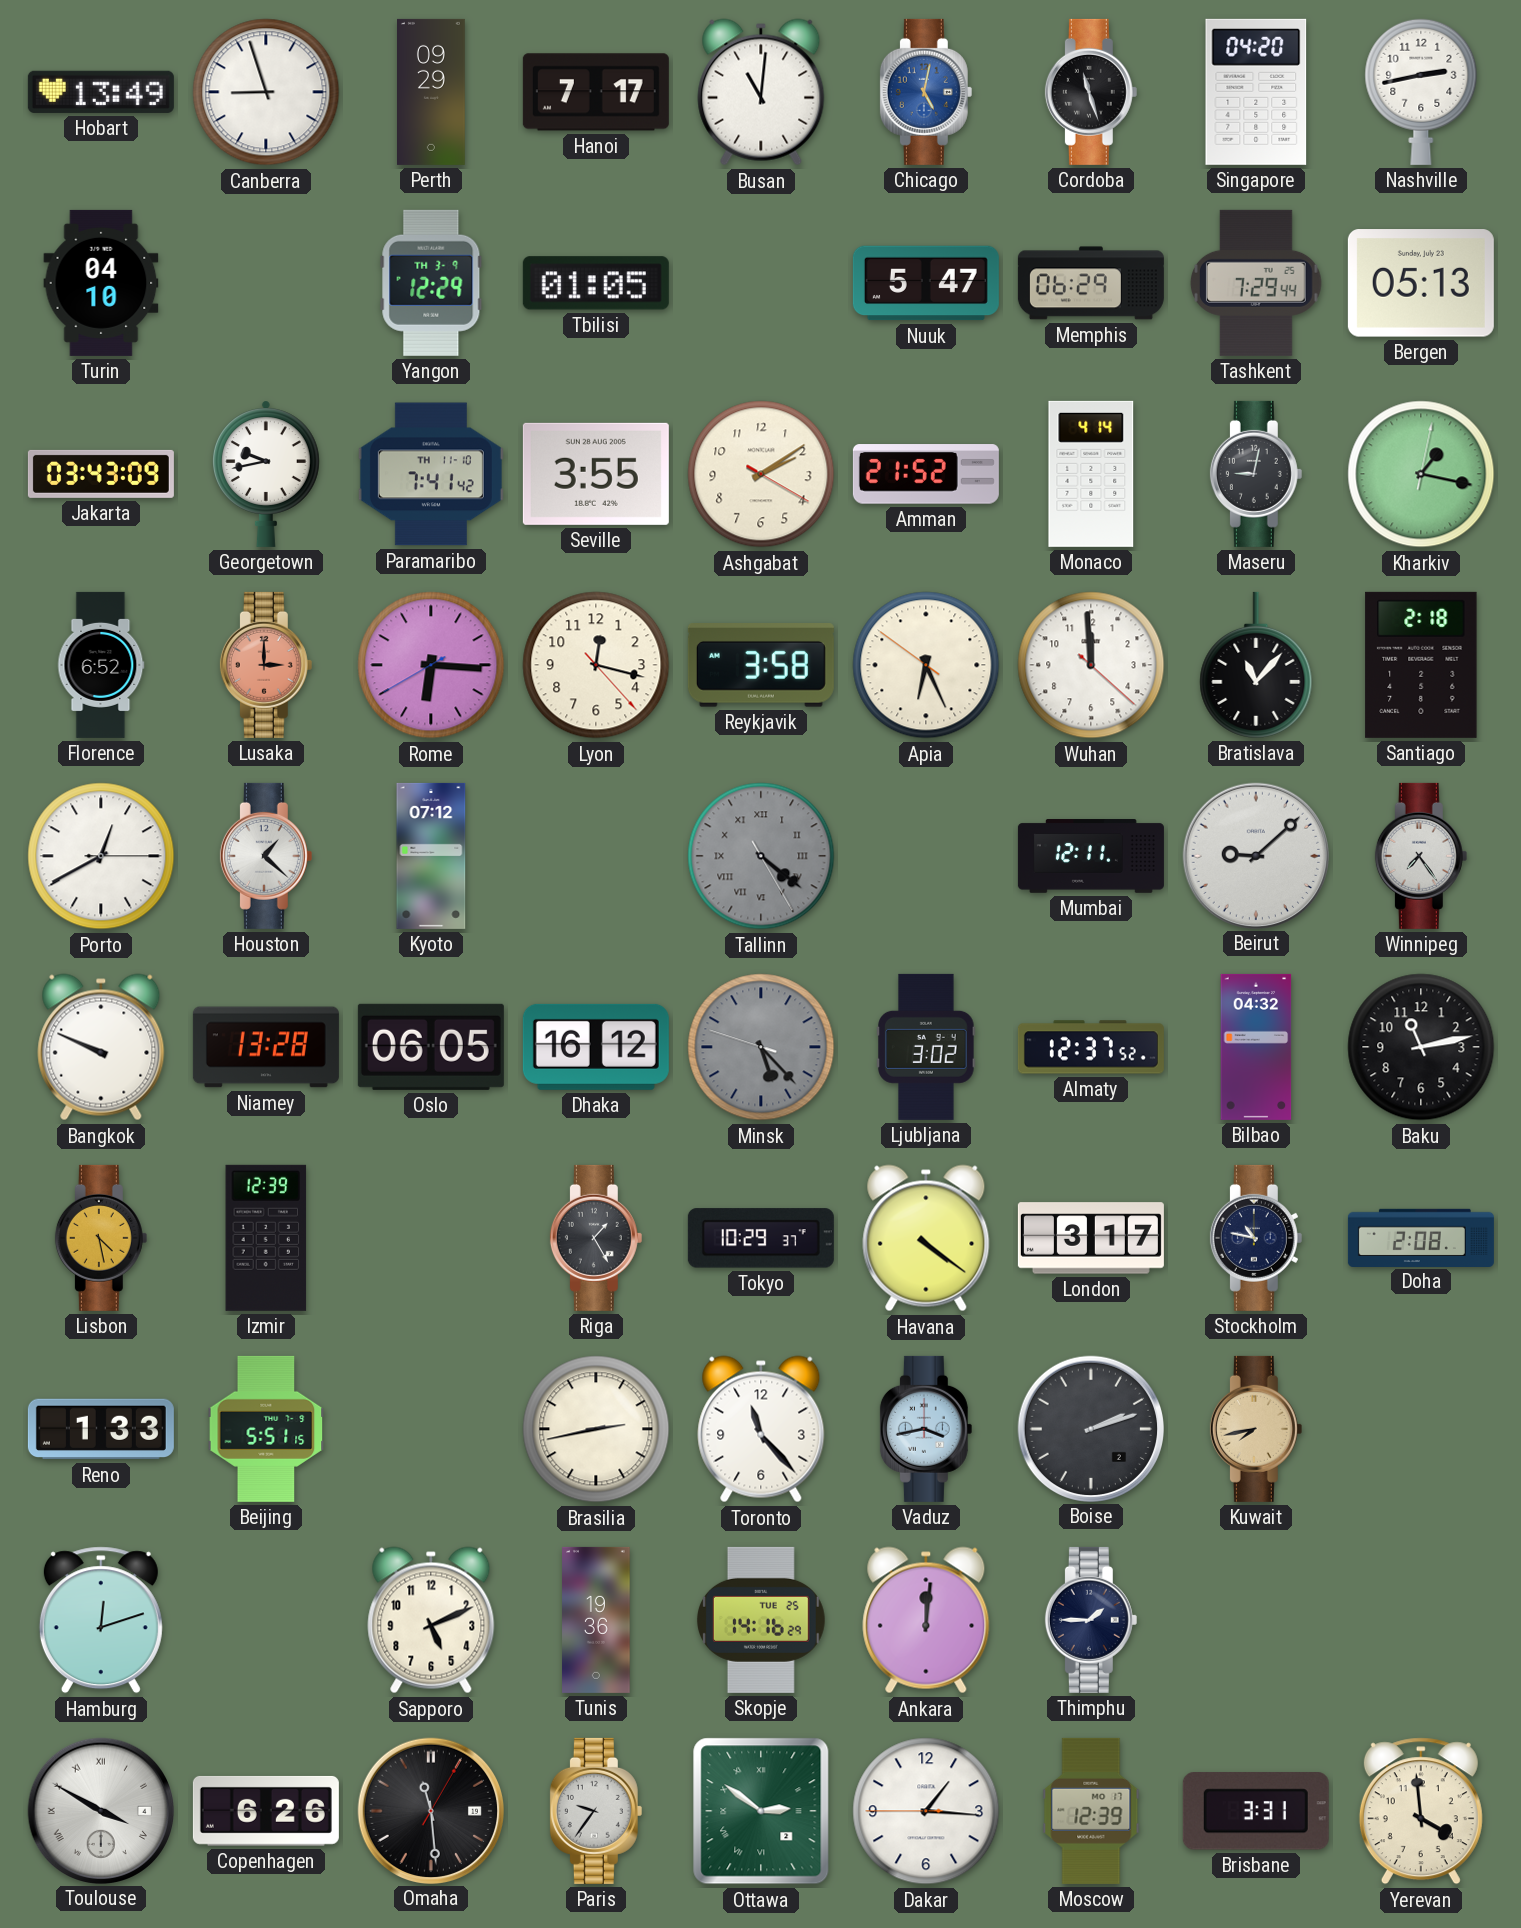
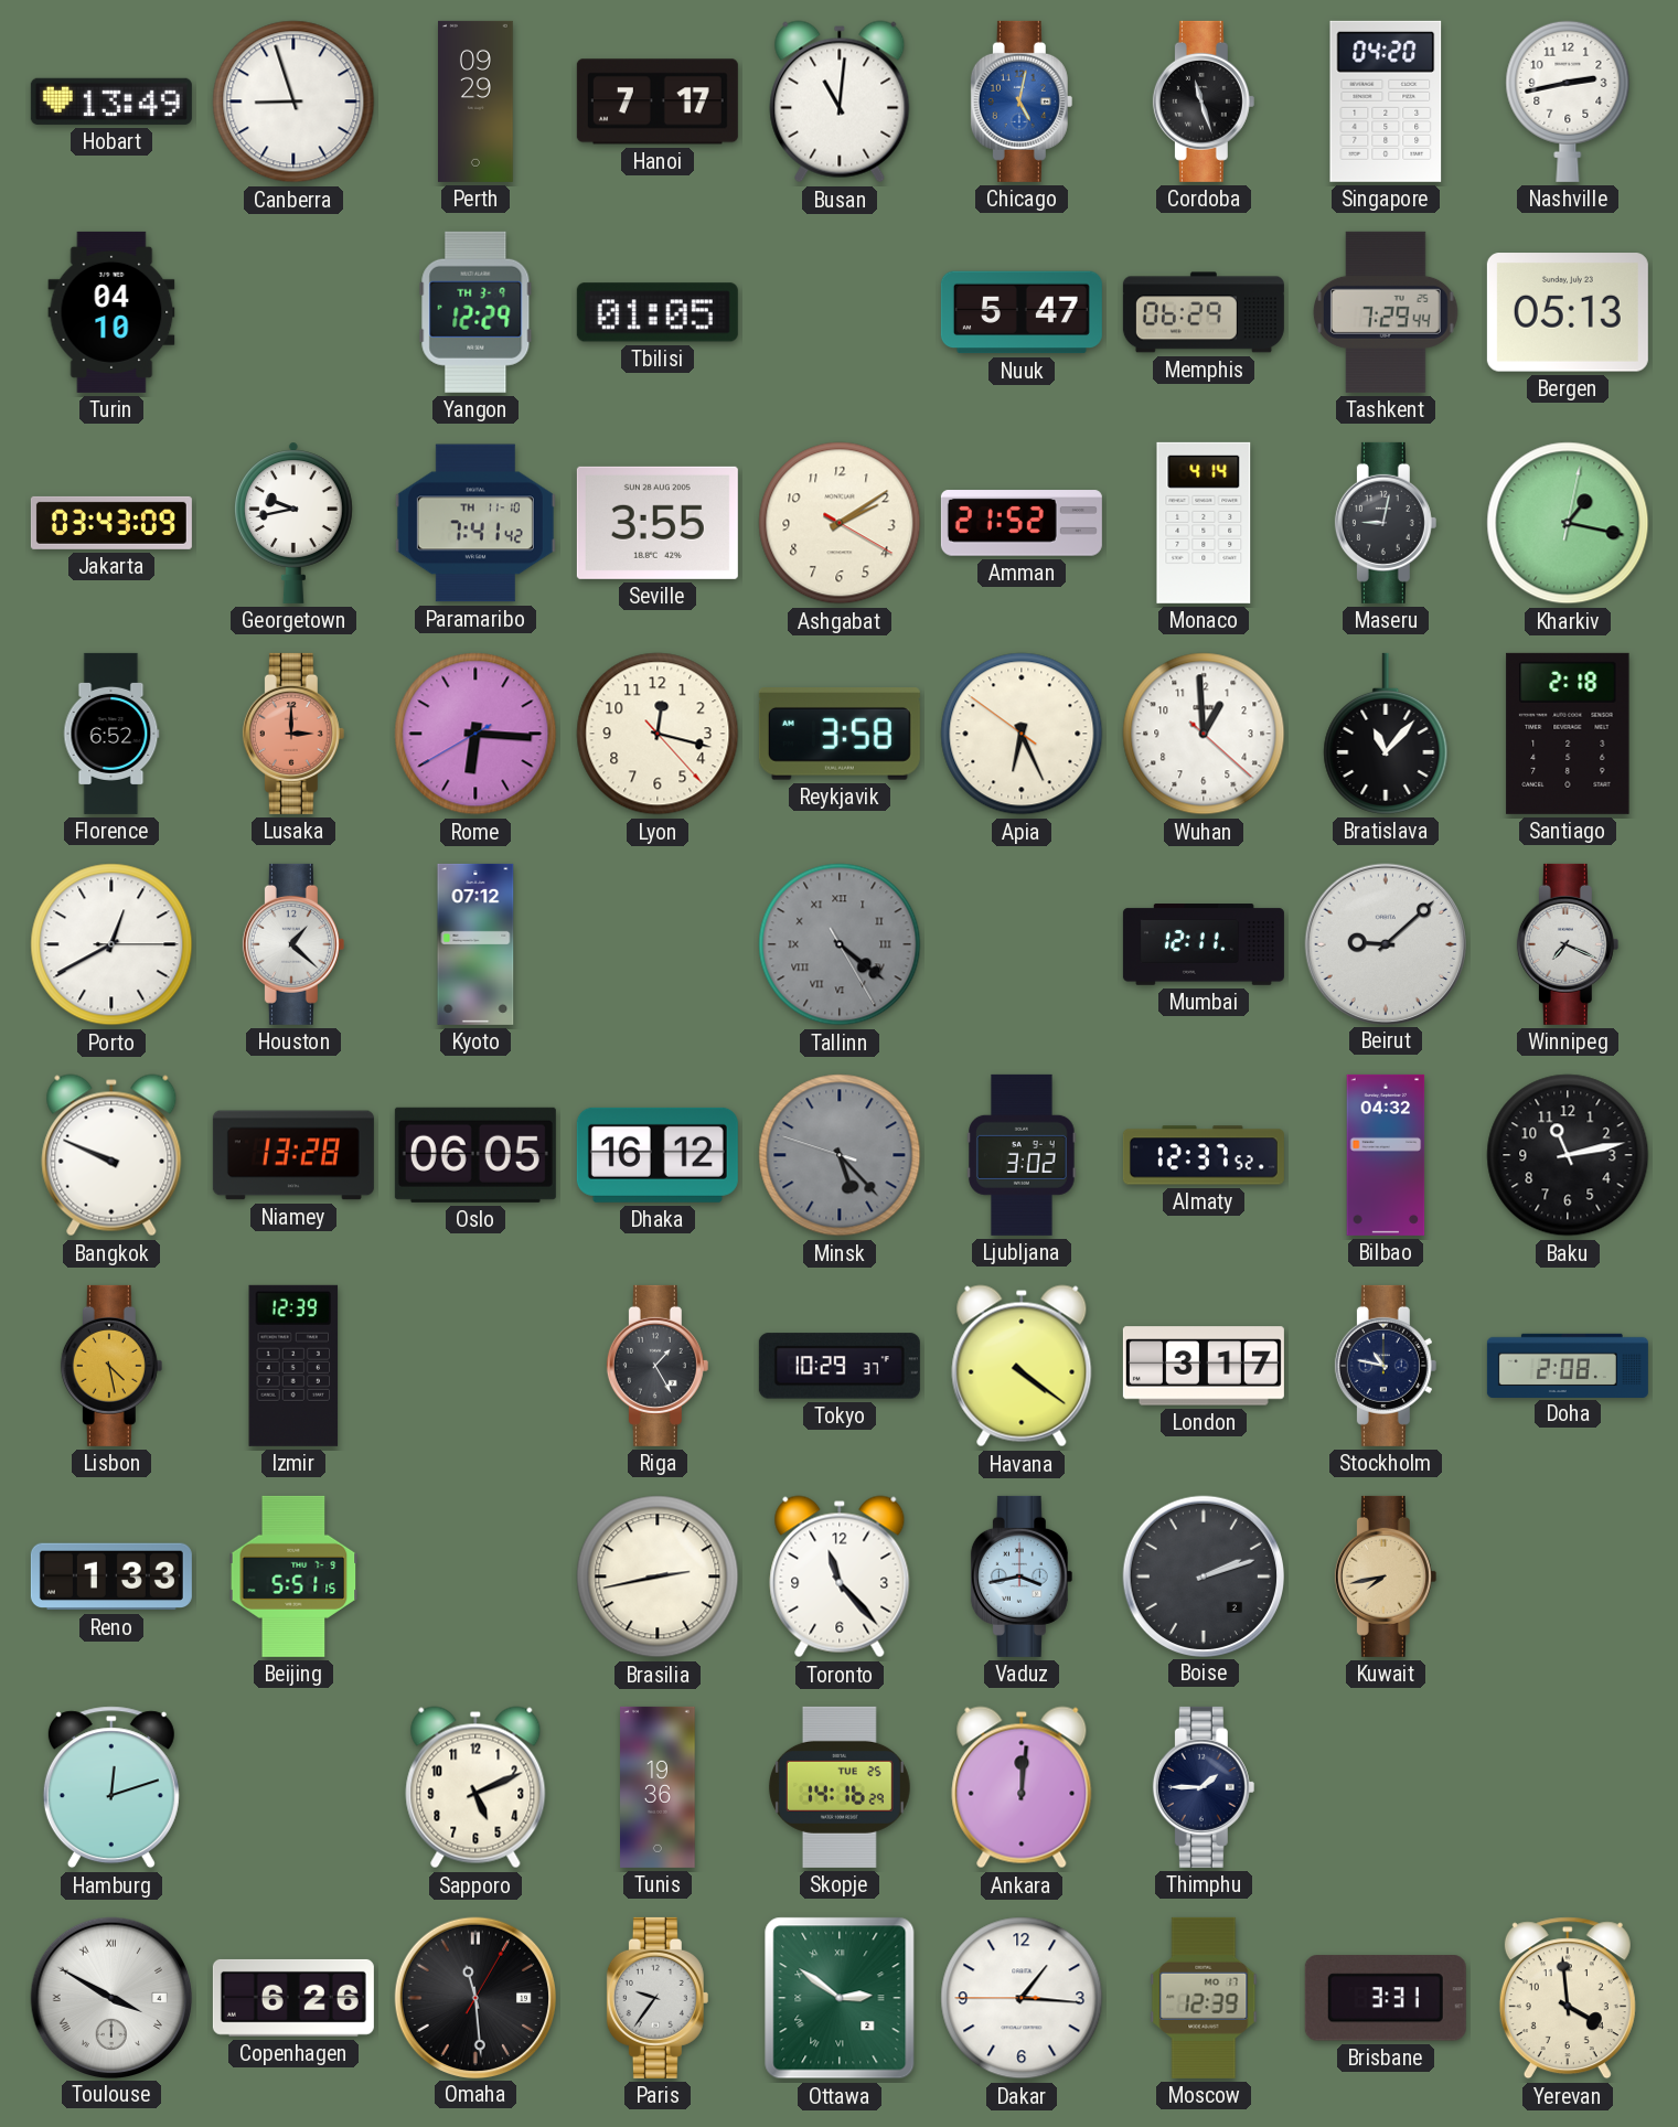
Wuhan: 11:59 -> 12:59 (1204, 734)
Winnipeg: 7:24 -> 7:19 (1568, 944)
